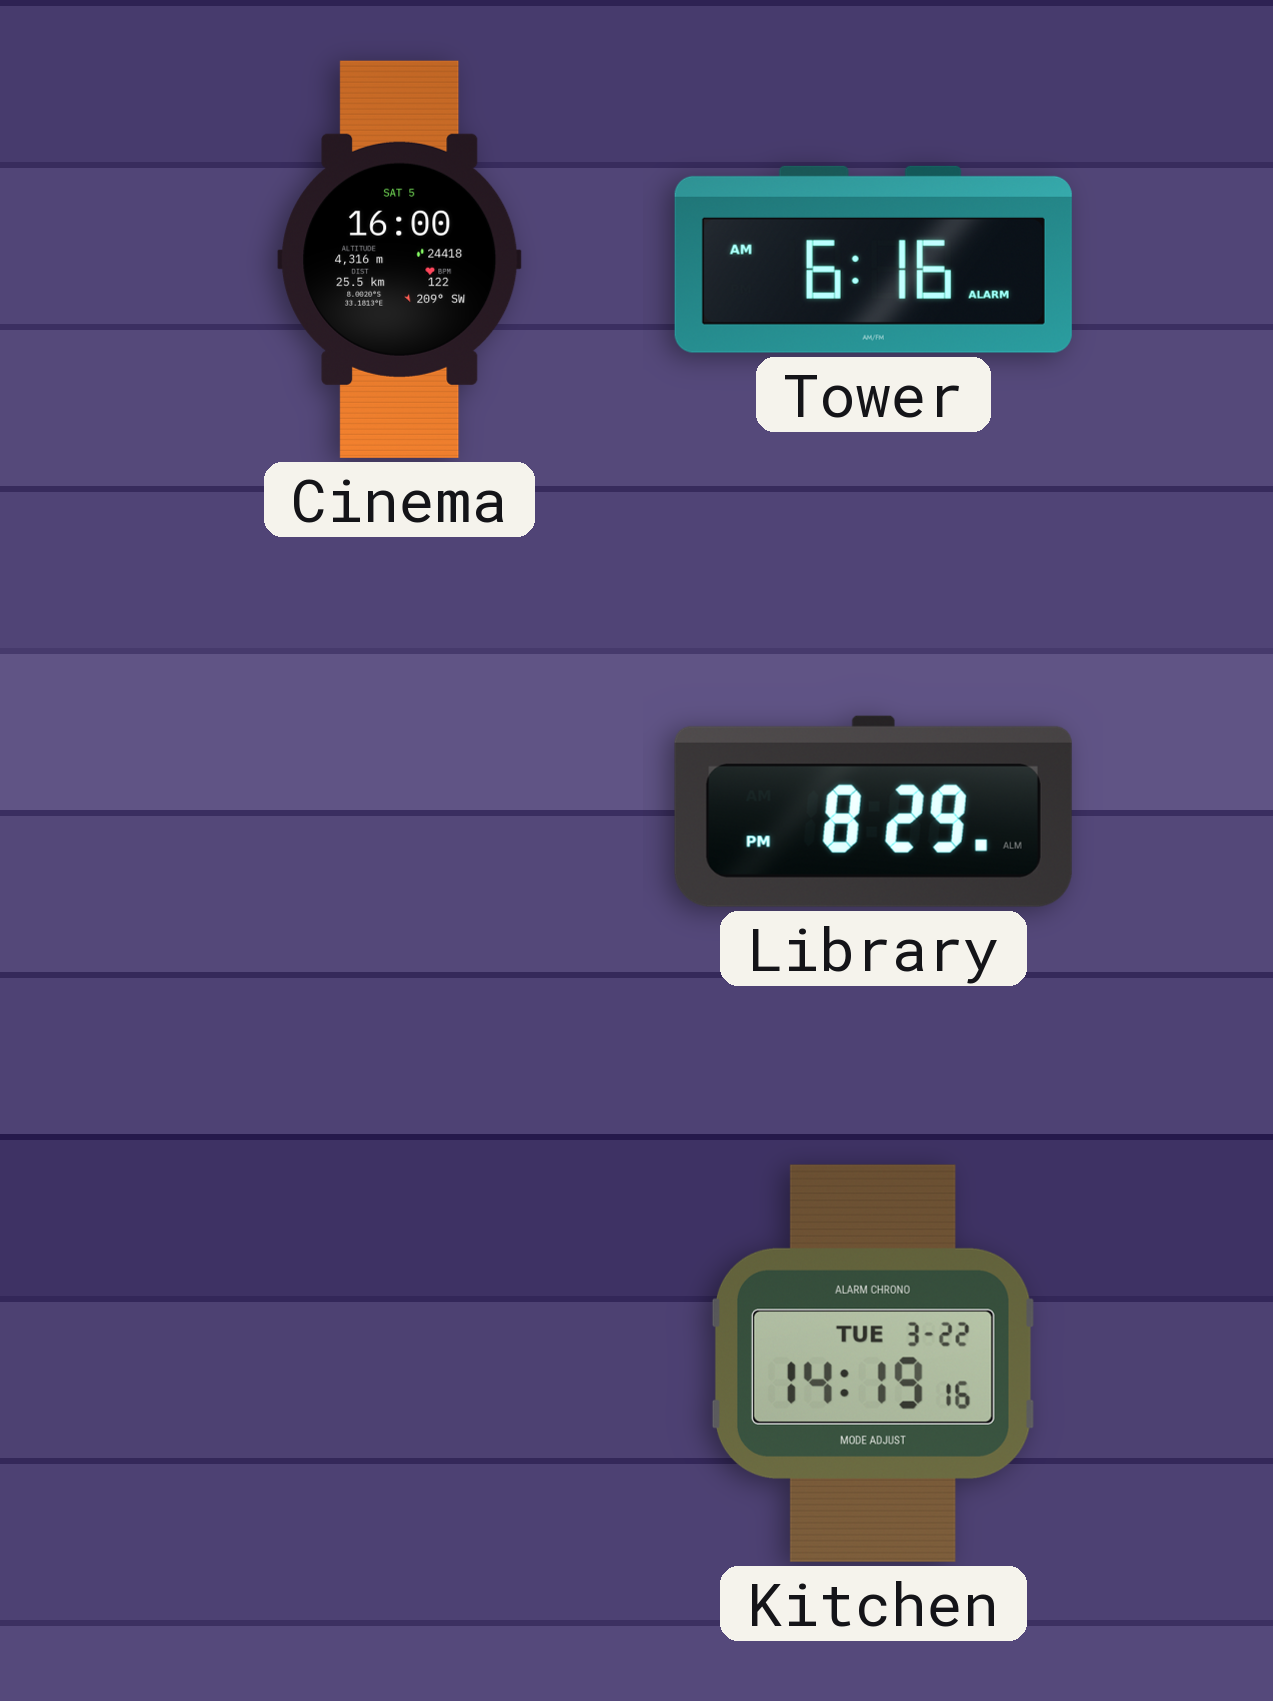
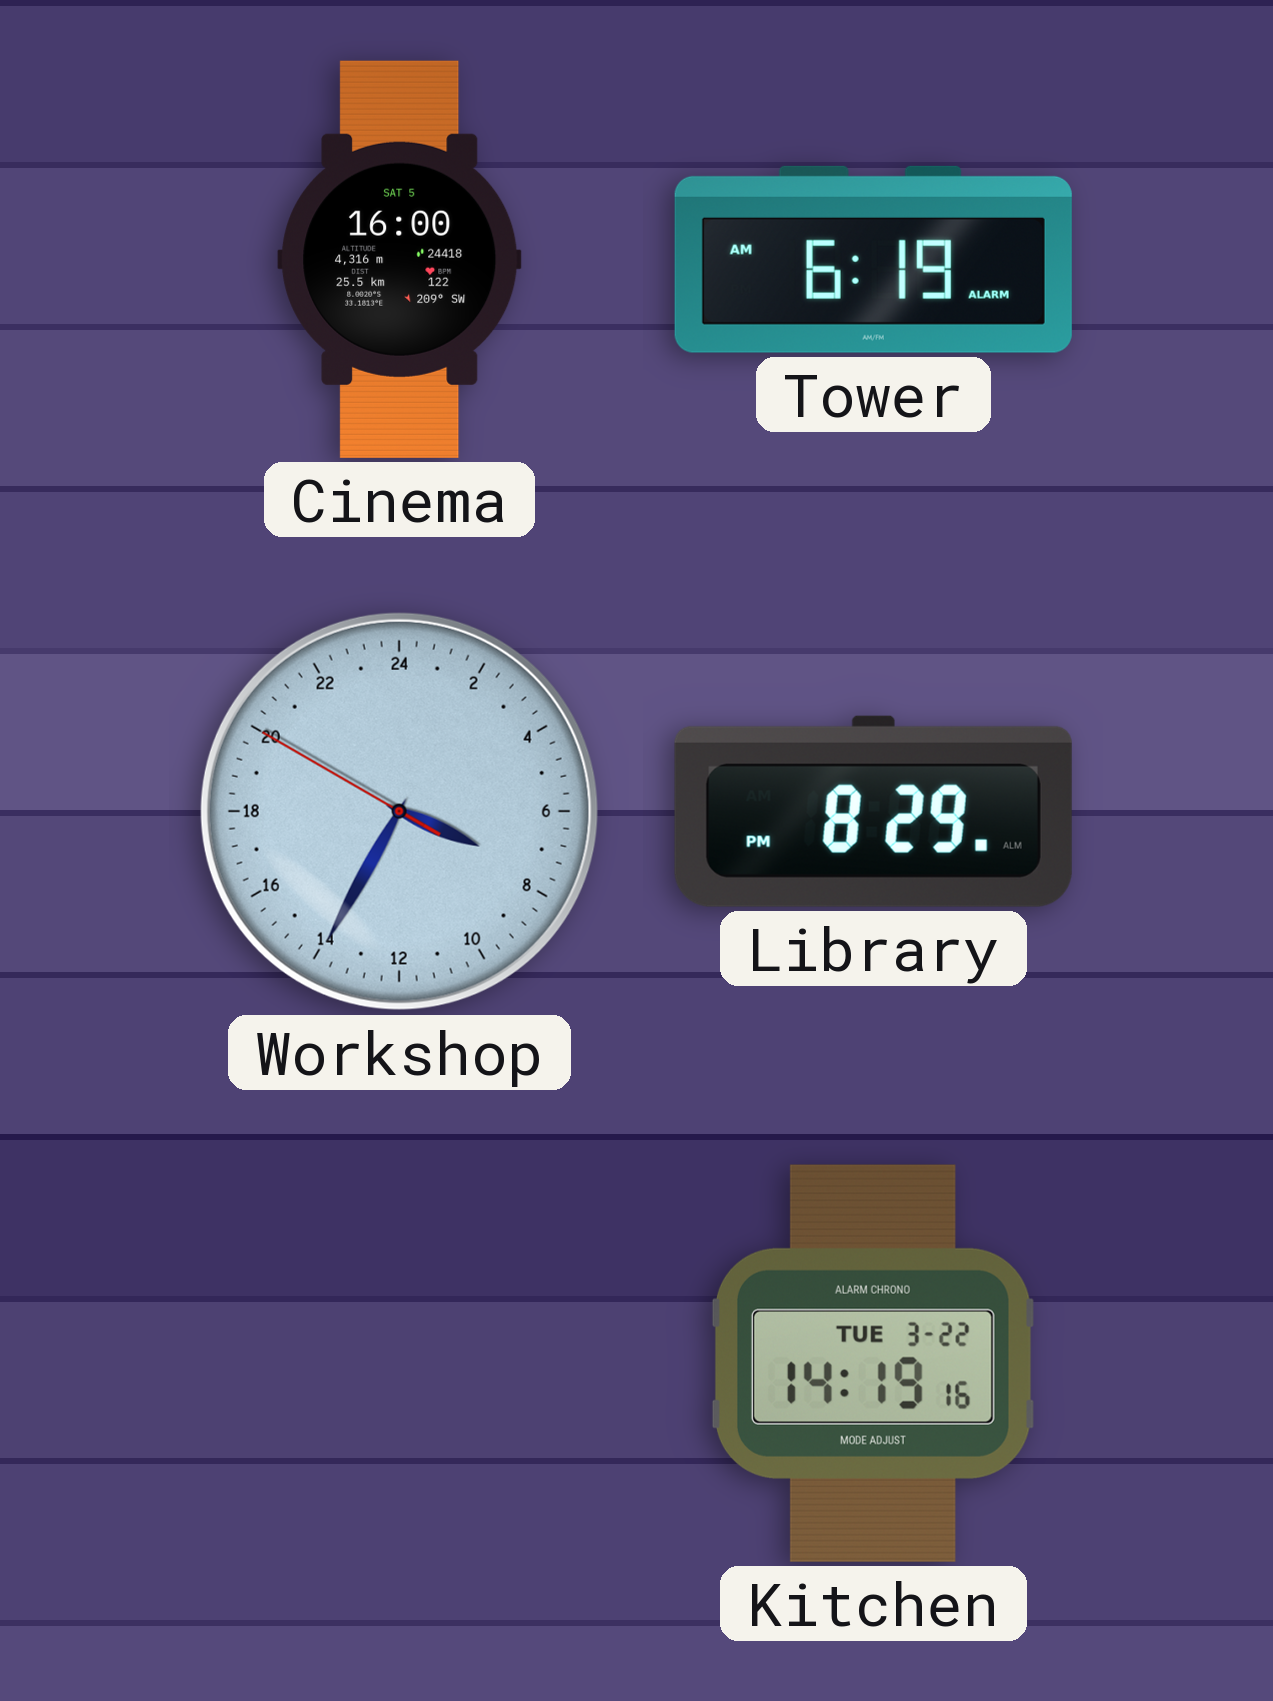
Tower: 6:16 -> 6:19 (873, 259)
Workshop: none -> 7:34 (399, 811)
